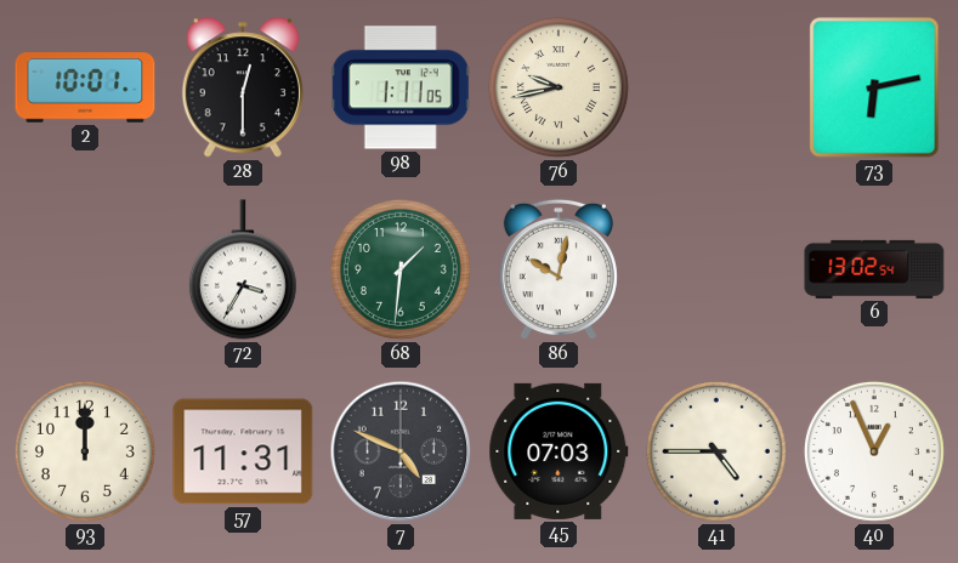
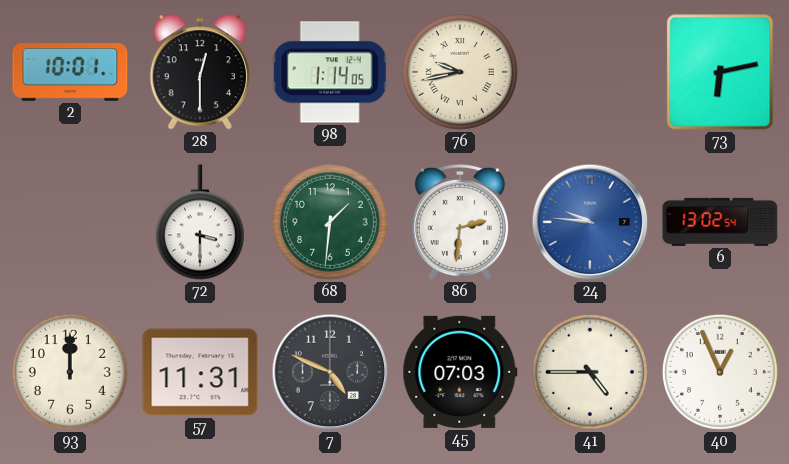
98: 1:11 -> 1:14 (330, 72)
72: 3:35 -> 3:30 (200, 222)
86: 10:02 -> 2:31 (460, 222)
24: none -> 9:46 (590, 222)
